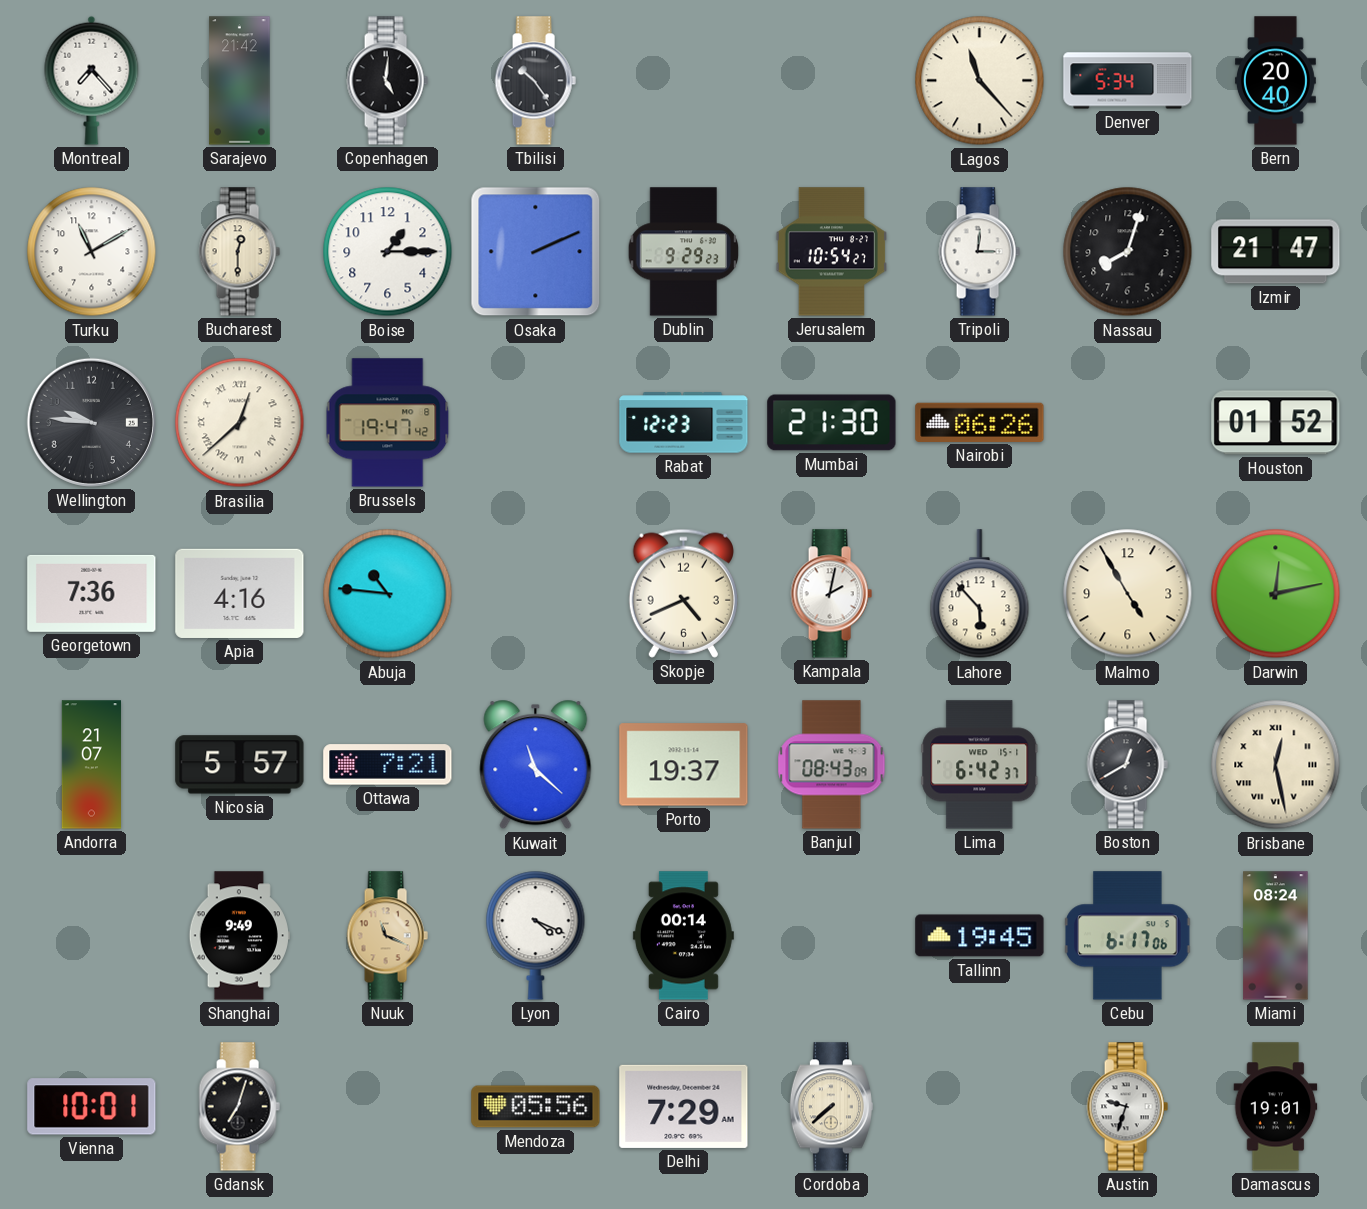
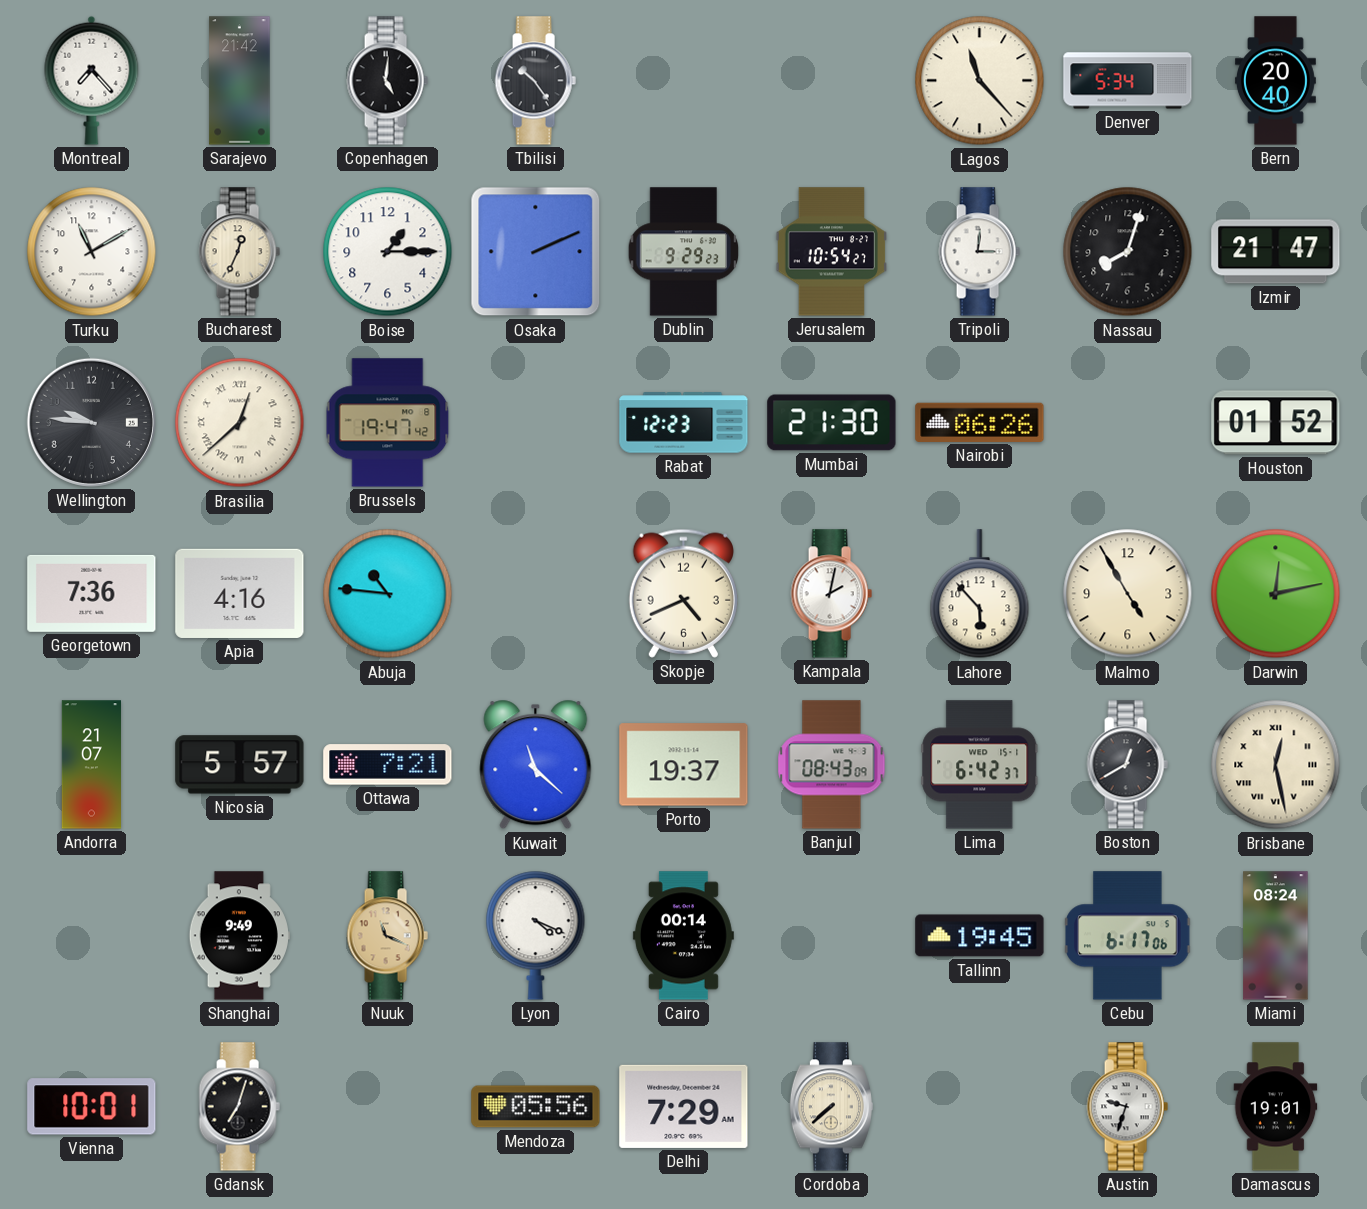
Bucharest: 12:30 -> 12:34 (239, 252)
